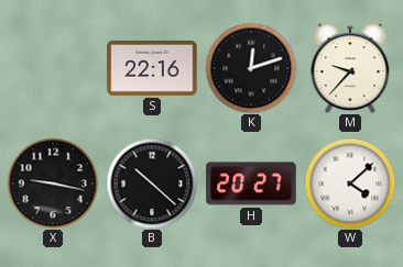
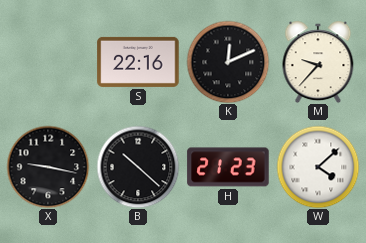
K: 12:12 -> 12:11 (228, 62)
H: 20:27 -> 21:23 (228, 167)
